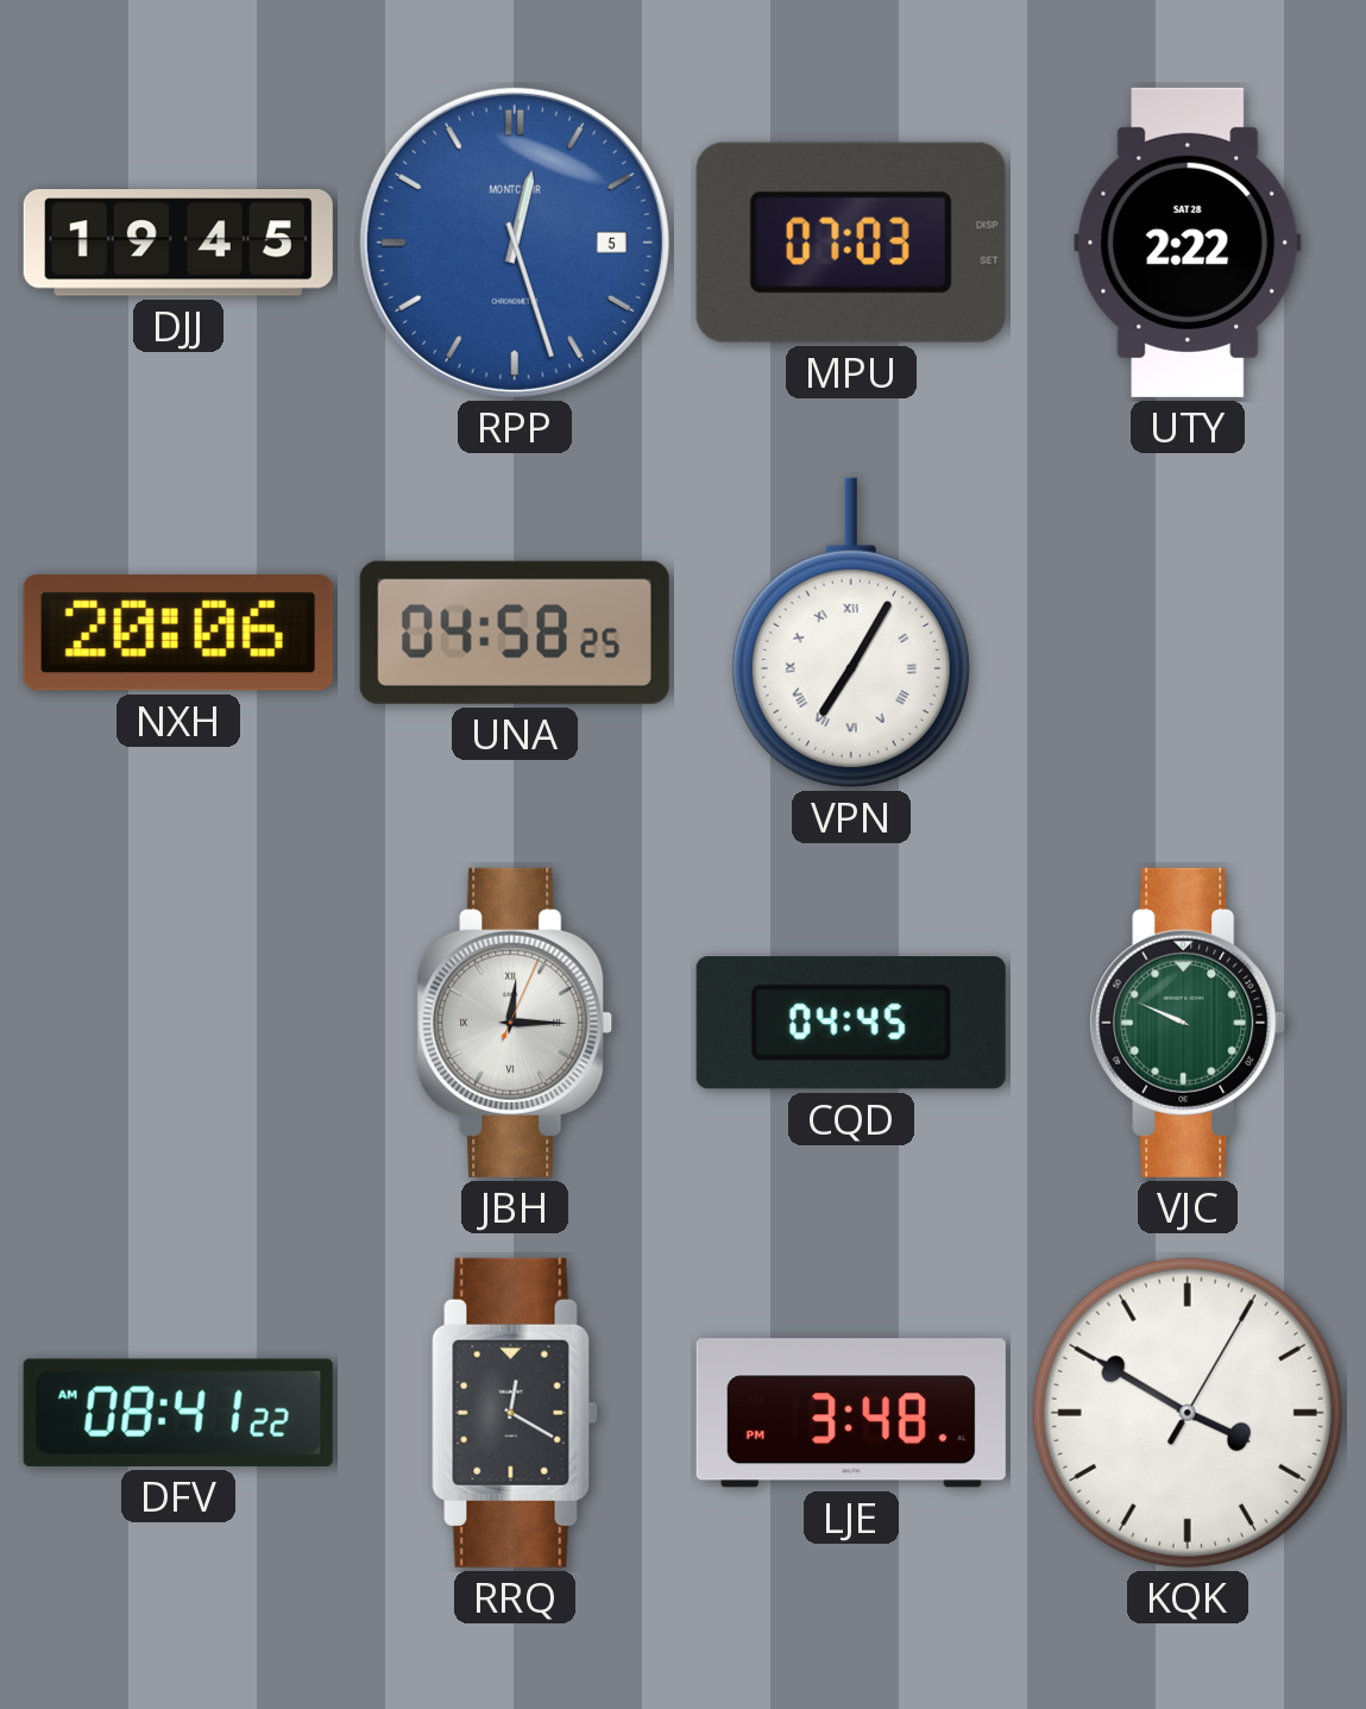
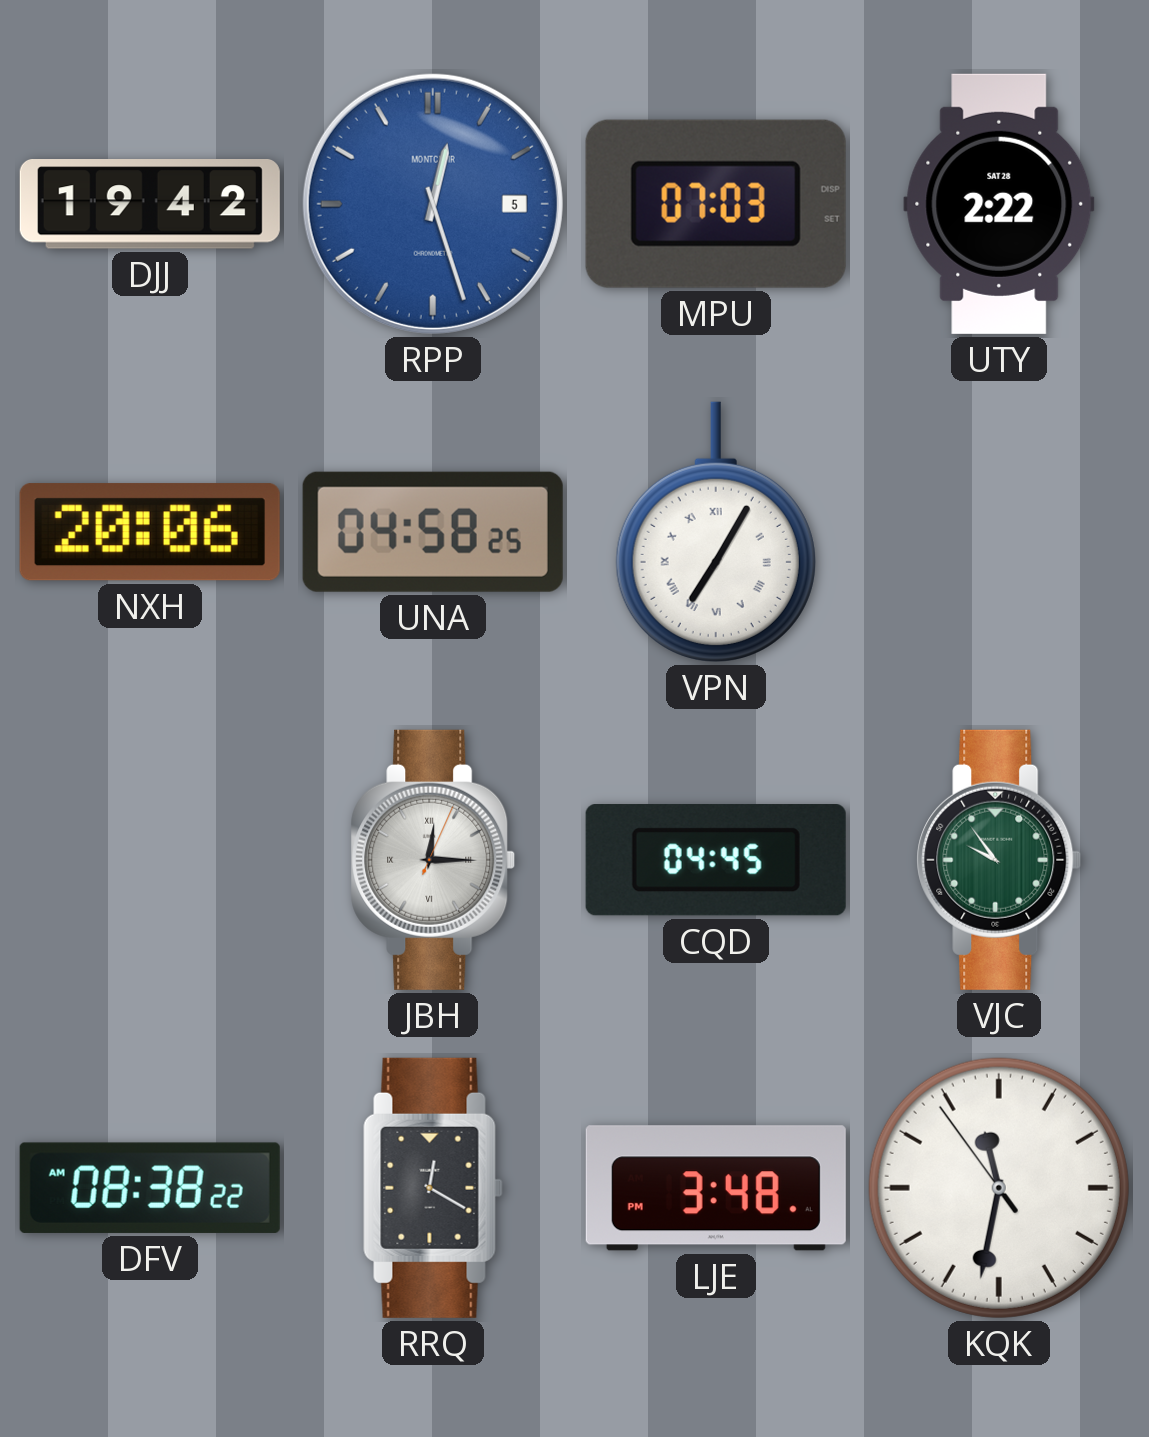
DJJ: 19:45 -> 19:42 (150, 205)
VJC: 9:49 -> 9:54 (999, 860)
DFV: 08:41 -> 08:38 (150, 1188)
KQK: 3:50 -> 11:31 (999, 1188)
